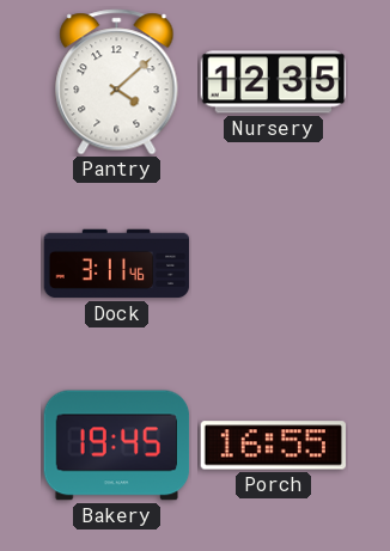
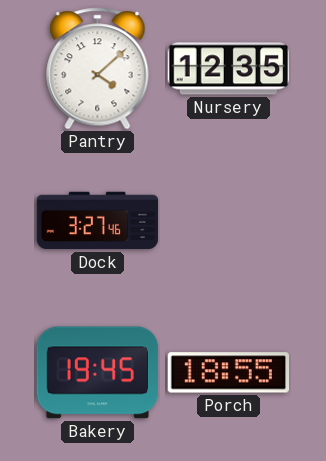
Dock: 3:11 -> 3:27 (98, 221)
Porch: 16:55 -> 18:55 (228, 373)
